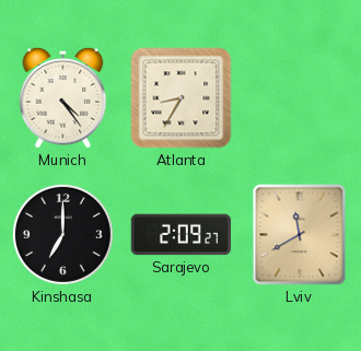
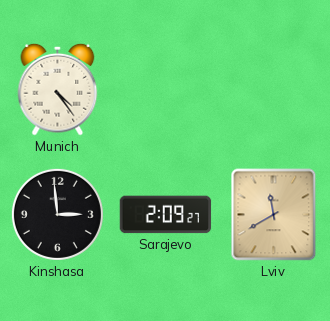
Atlanta: 8:35 -> none (182, 98)
Kinshasa: 7:00 -> 2:59 (57, 214)
